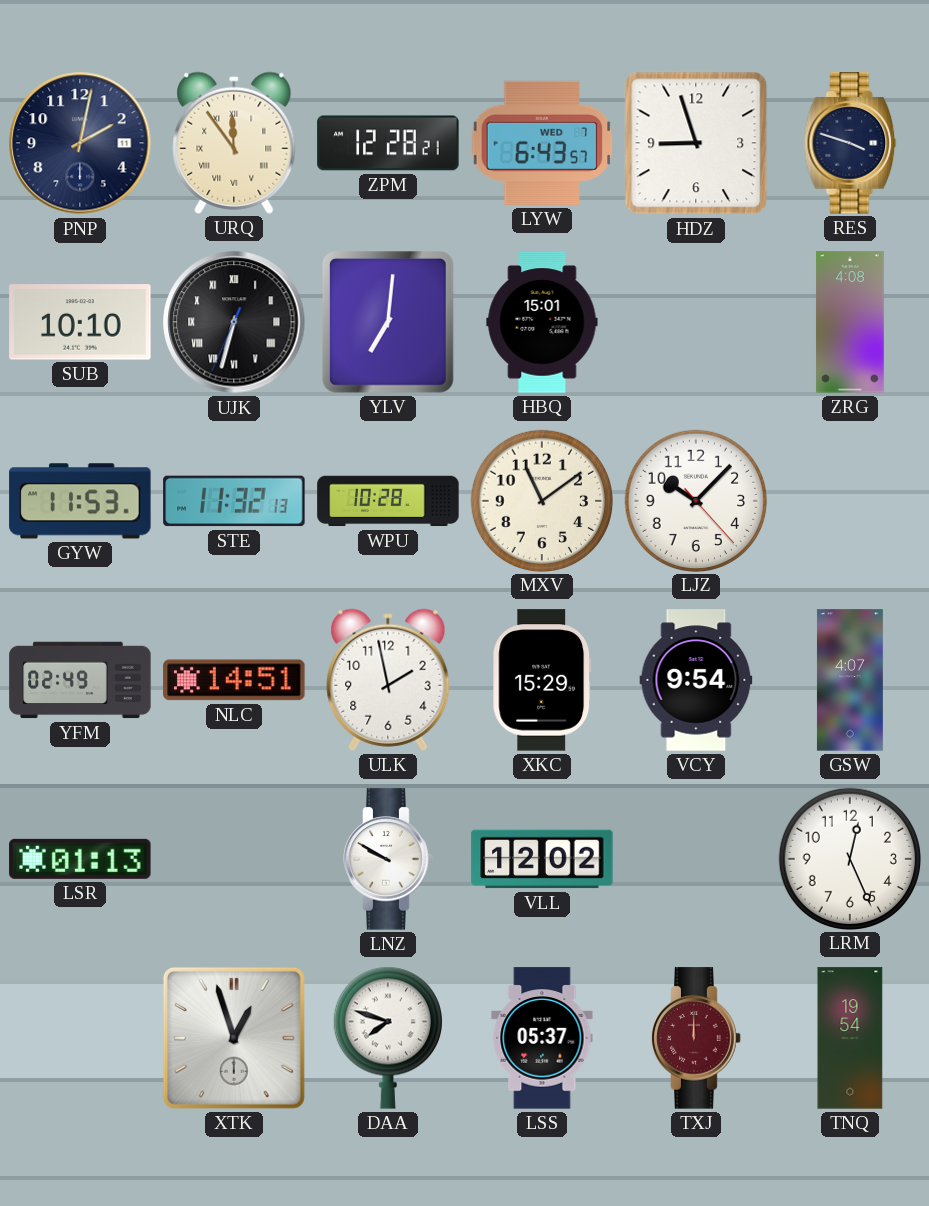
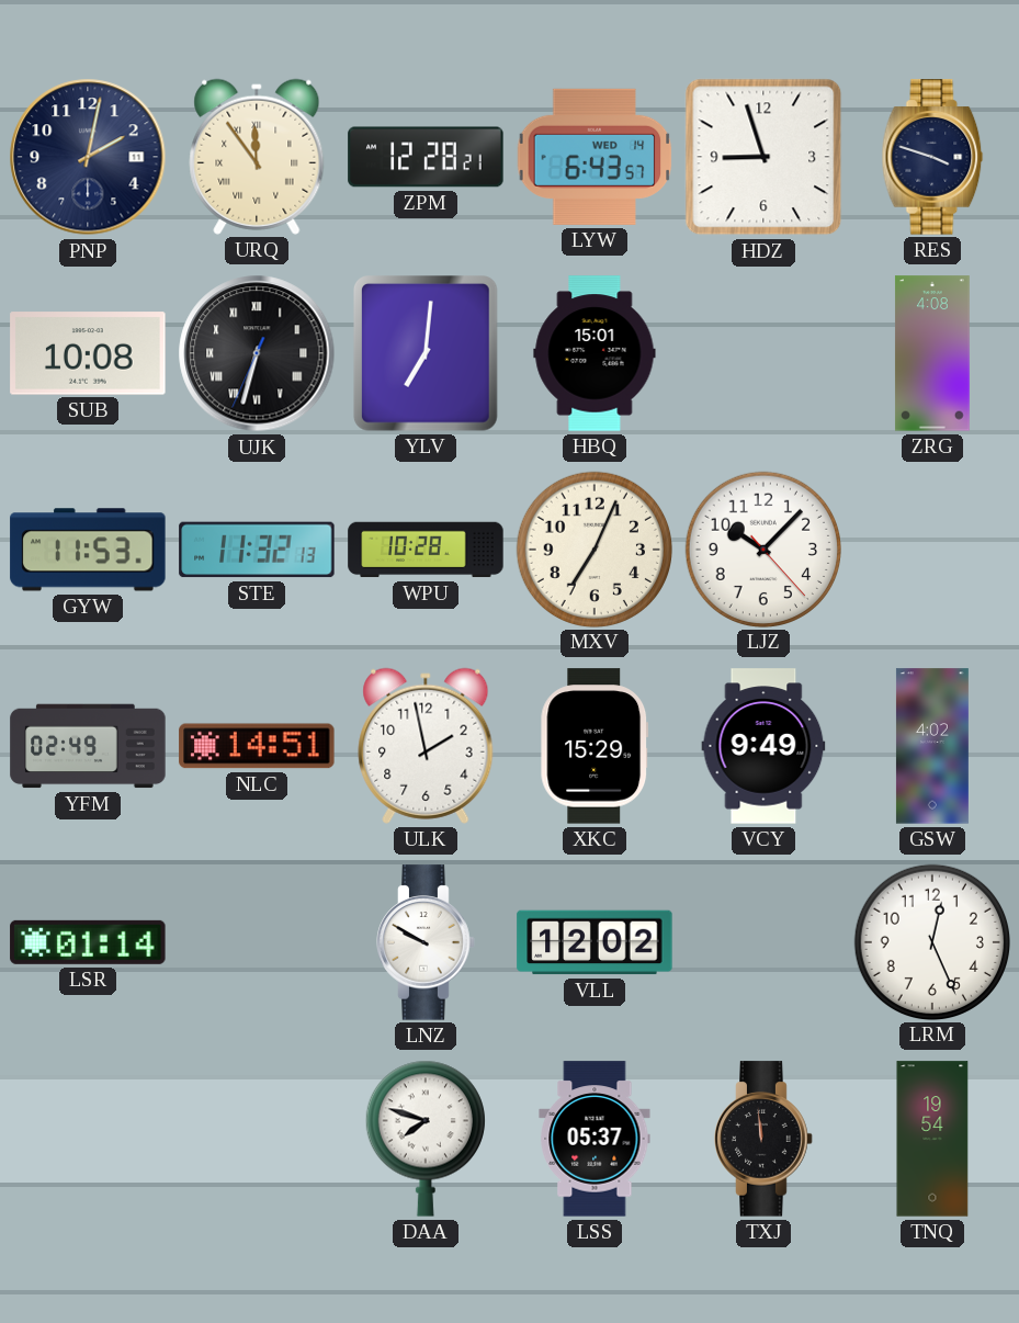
LYW date: WED 7 -> WED 14 (595, 157)
SUB: 10:10 -> 10:08 (88, 353)
MXV: 11:09 -> 7:04 (593, 549)
VCY: 9:54 -> 9:49 (763, 746)
GSW: 4:07 -> 4:02 (932, 746)
LSR: 01:13 -> 01:14 (88, 942)
XTK: 12:57 -> none (234, 1038)
TXJ: 12:00 -> 11:59 (763, 1139)
TXJ dial: burgundy -> black (763, 1139)
